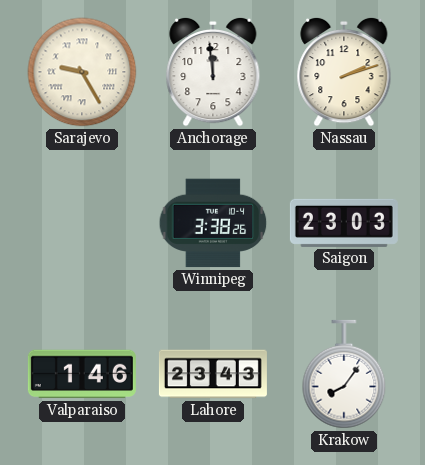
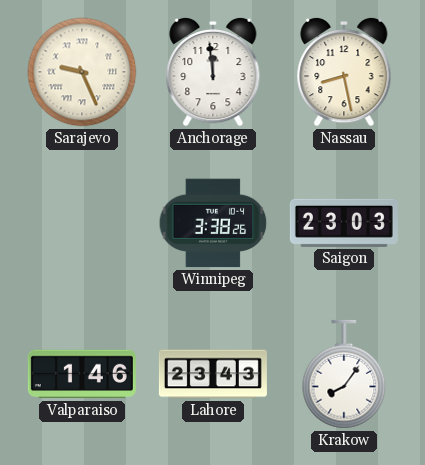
Sarajevo: 9:25 -> 9:26 (82, 72)
Nassau: 2:12 -> 8:28 (344, 72)
